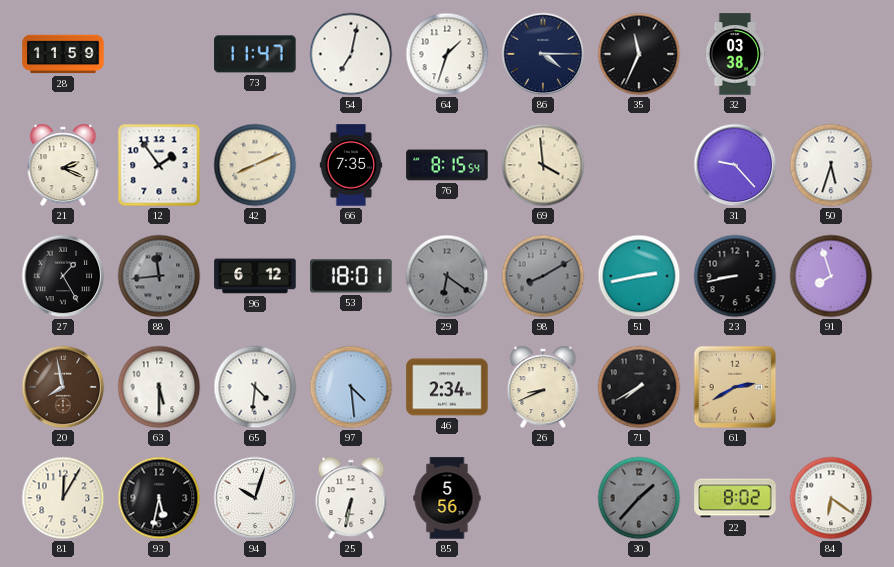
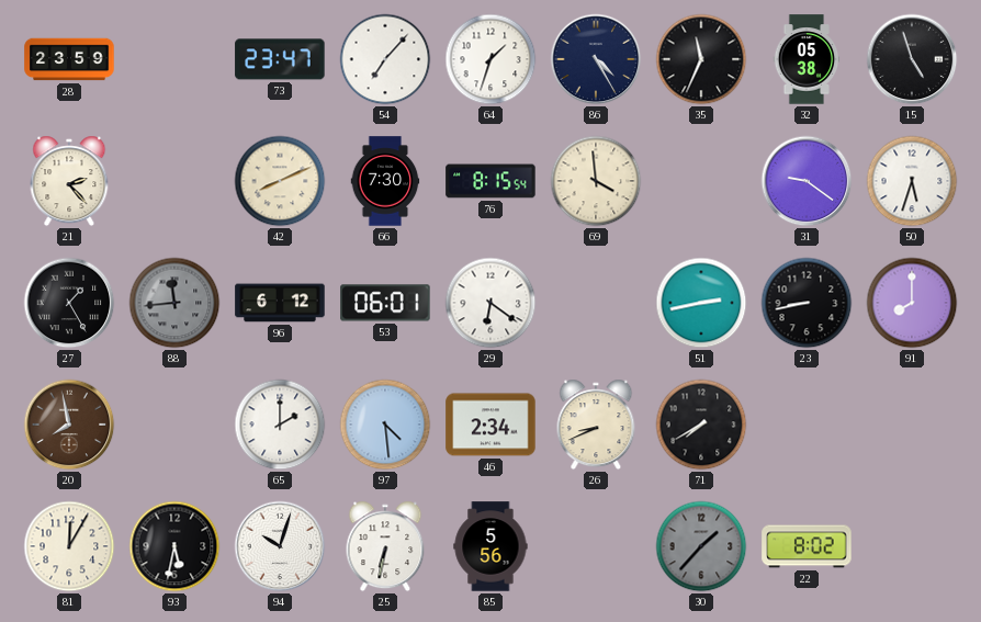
28: 11:59 -> 23:59 (69, 59)
73: 11:47 -> 23:47 (280, 59)
54: 7:02 -> 7:07 (385, 59)
86: 4:15 -> 4:25 (596, 59)
32: 03:38 -> 05:38 (807, 59)
15: none -> 4:57 (912, 59)
21: 2:19 -> 2:23 (69, 181)
12: 1:54 -> none (159, 165)
66: 7:35 -> 7:30 (385, 181)
31: 9:23 -> 9:21 (807, 181)
53: 18:01 -> 06:01 (385, 303)
29 dial: grey -> white (490, 303)
98: 8:10 -> none (543, 276)
91: 7:57 -> 8:00 (912, 303)
63: 5:30 -> none (159, 387)
65: 4:31 -> 2:00 (280, 425)
61: 2:40 -> none (735, 387)
84: 6:21 -> none (831, 498)
